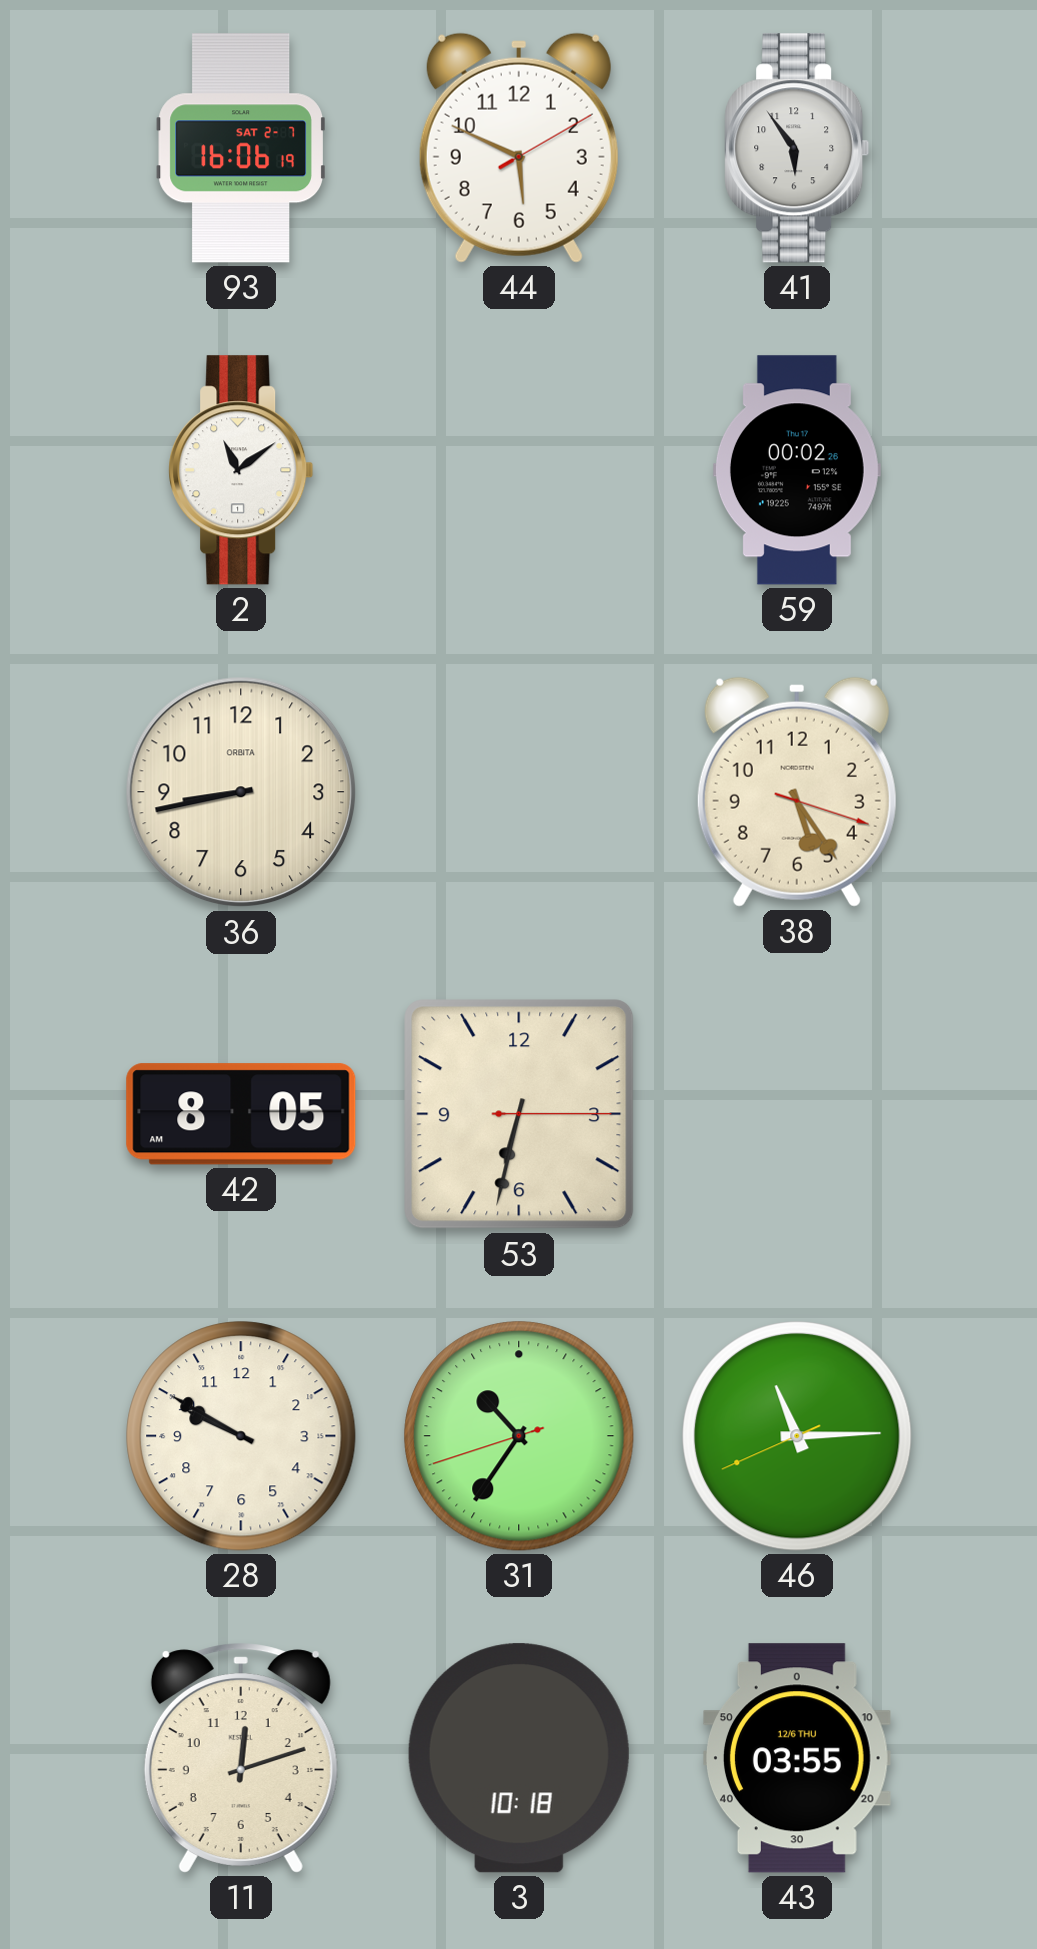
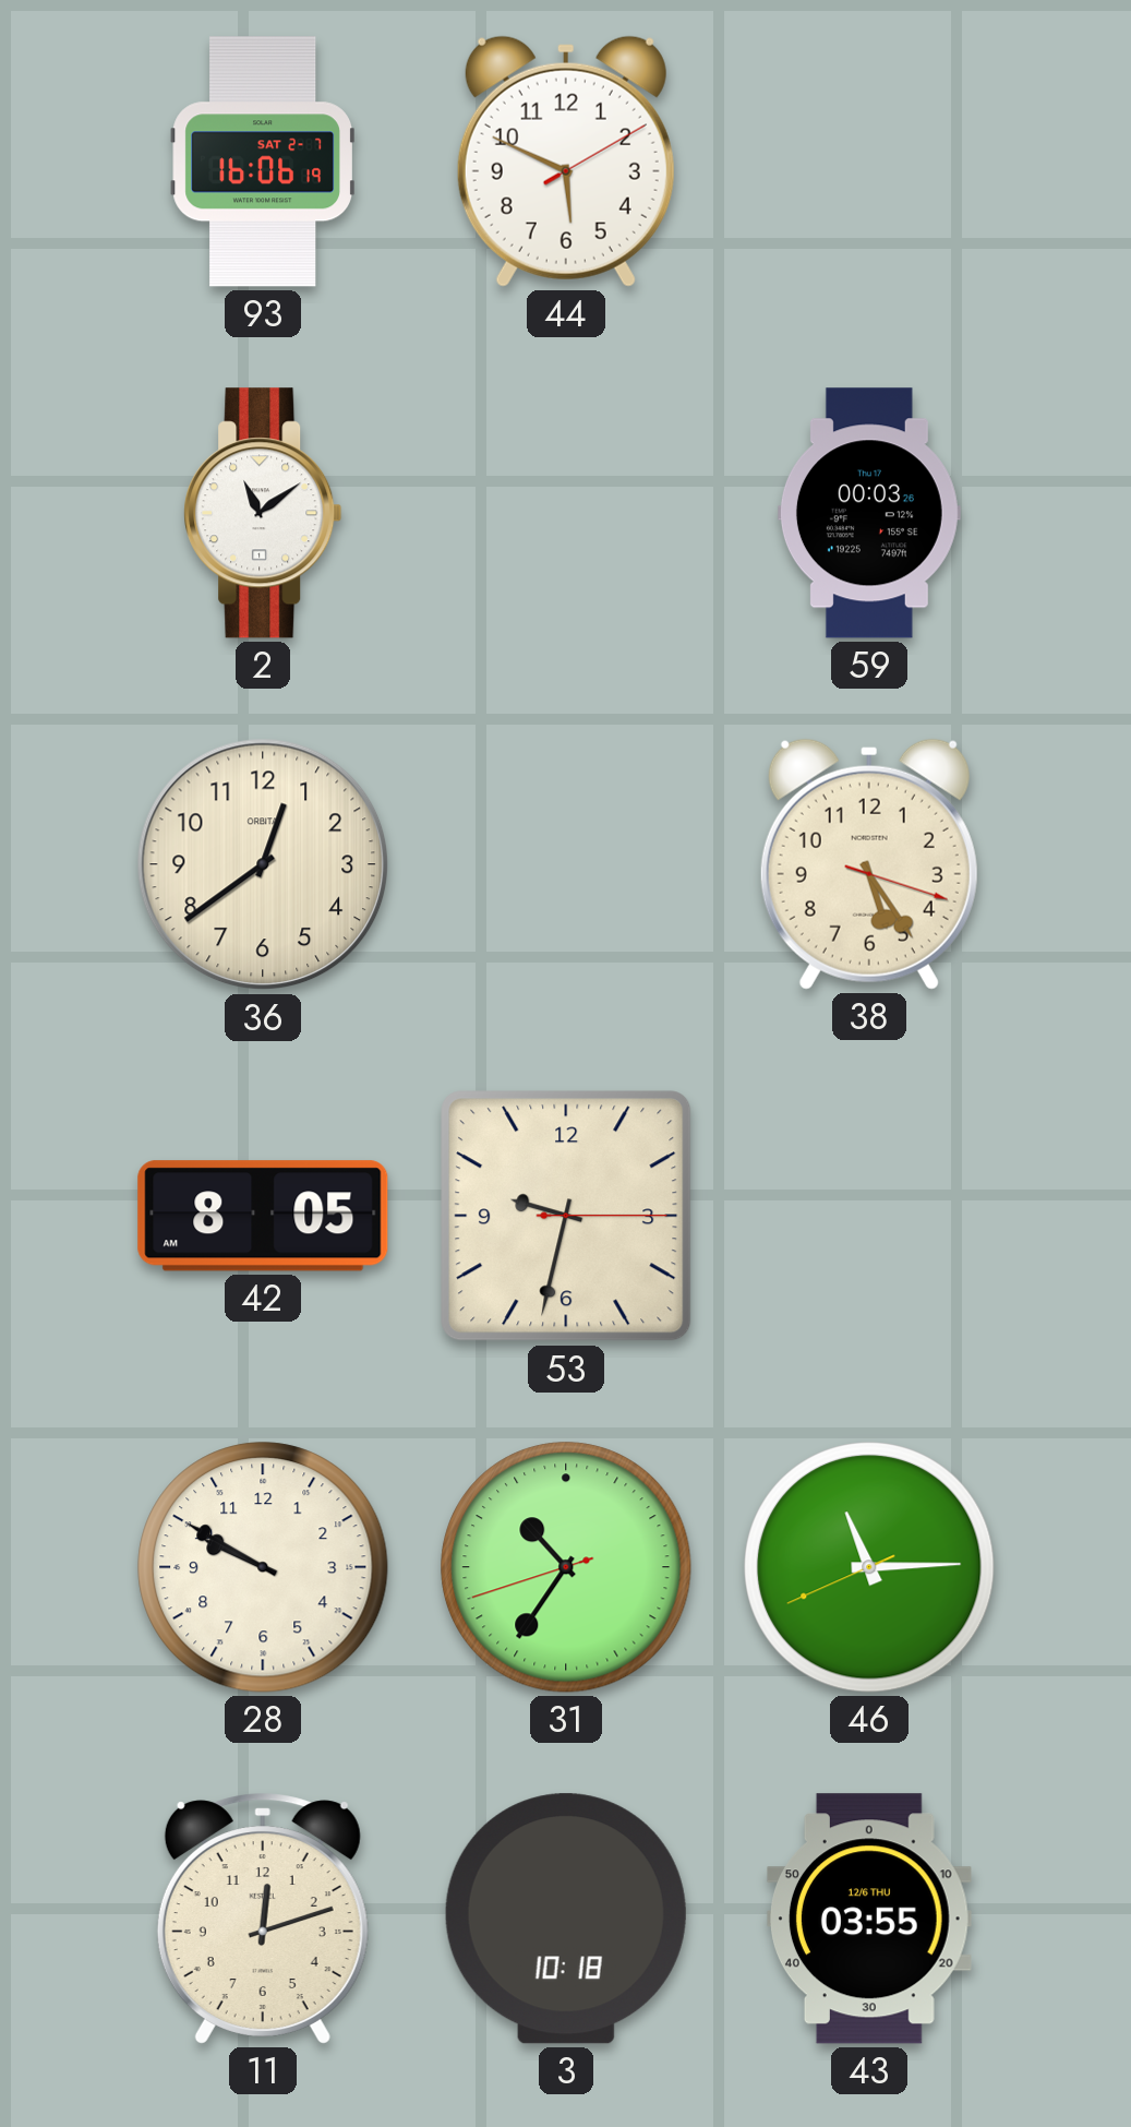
41: 5:54 -> none (797, 148)
59: 00:02 -> 00:03 (869, 513)
36: 8:43 -> 12:39 (263, 864)
53: 6:32 -> 9:32 (566, 1216)
